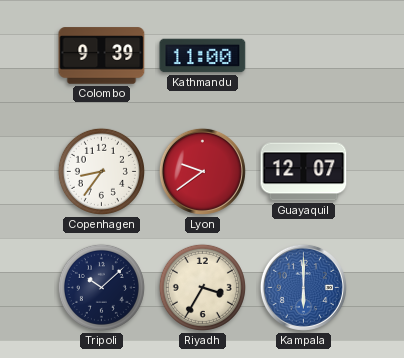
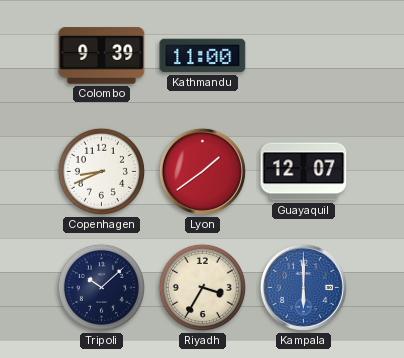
Copenhagen: 8:36 -> 8:41 (101, 171)
Lyon: 9:39 -> 1:39 (202, 171)
